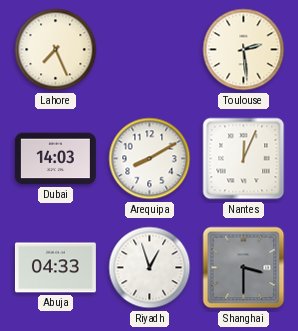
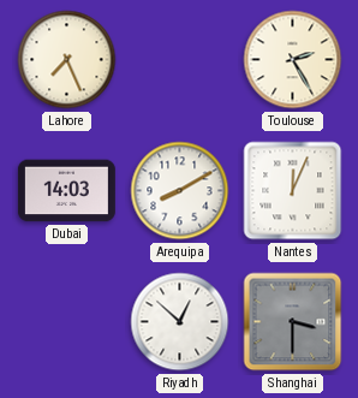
Toulouse: 2:29 -> 2:25 (293, 60)
Abuja: 04:33 -> none (55, 268)
Riyadh: 12:57 -> 12:52 (180, 322)
